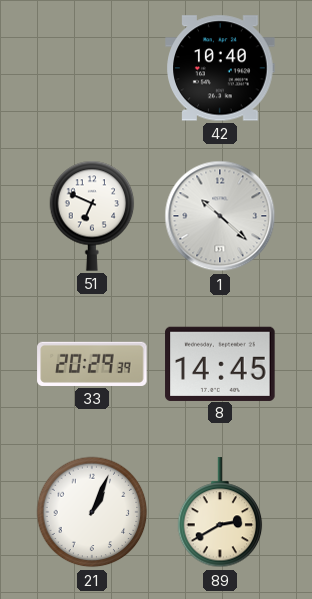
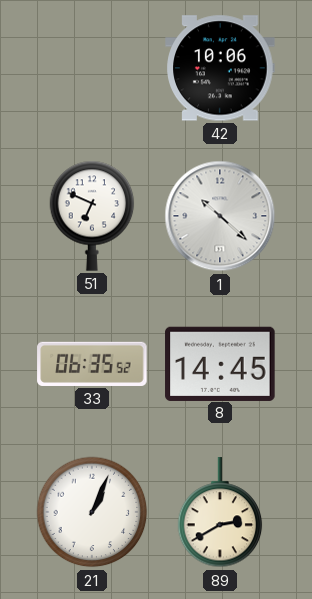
42: 10:40 -> 10:06 (220, 68)
33: 20:29 -> 06:35 (92, 364)
